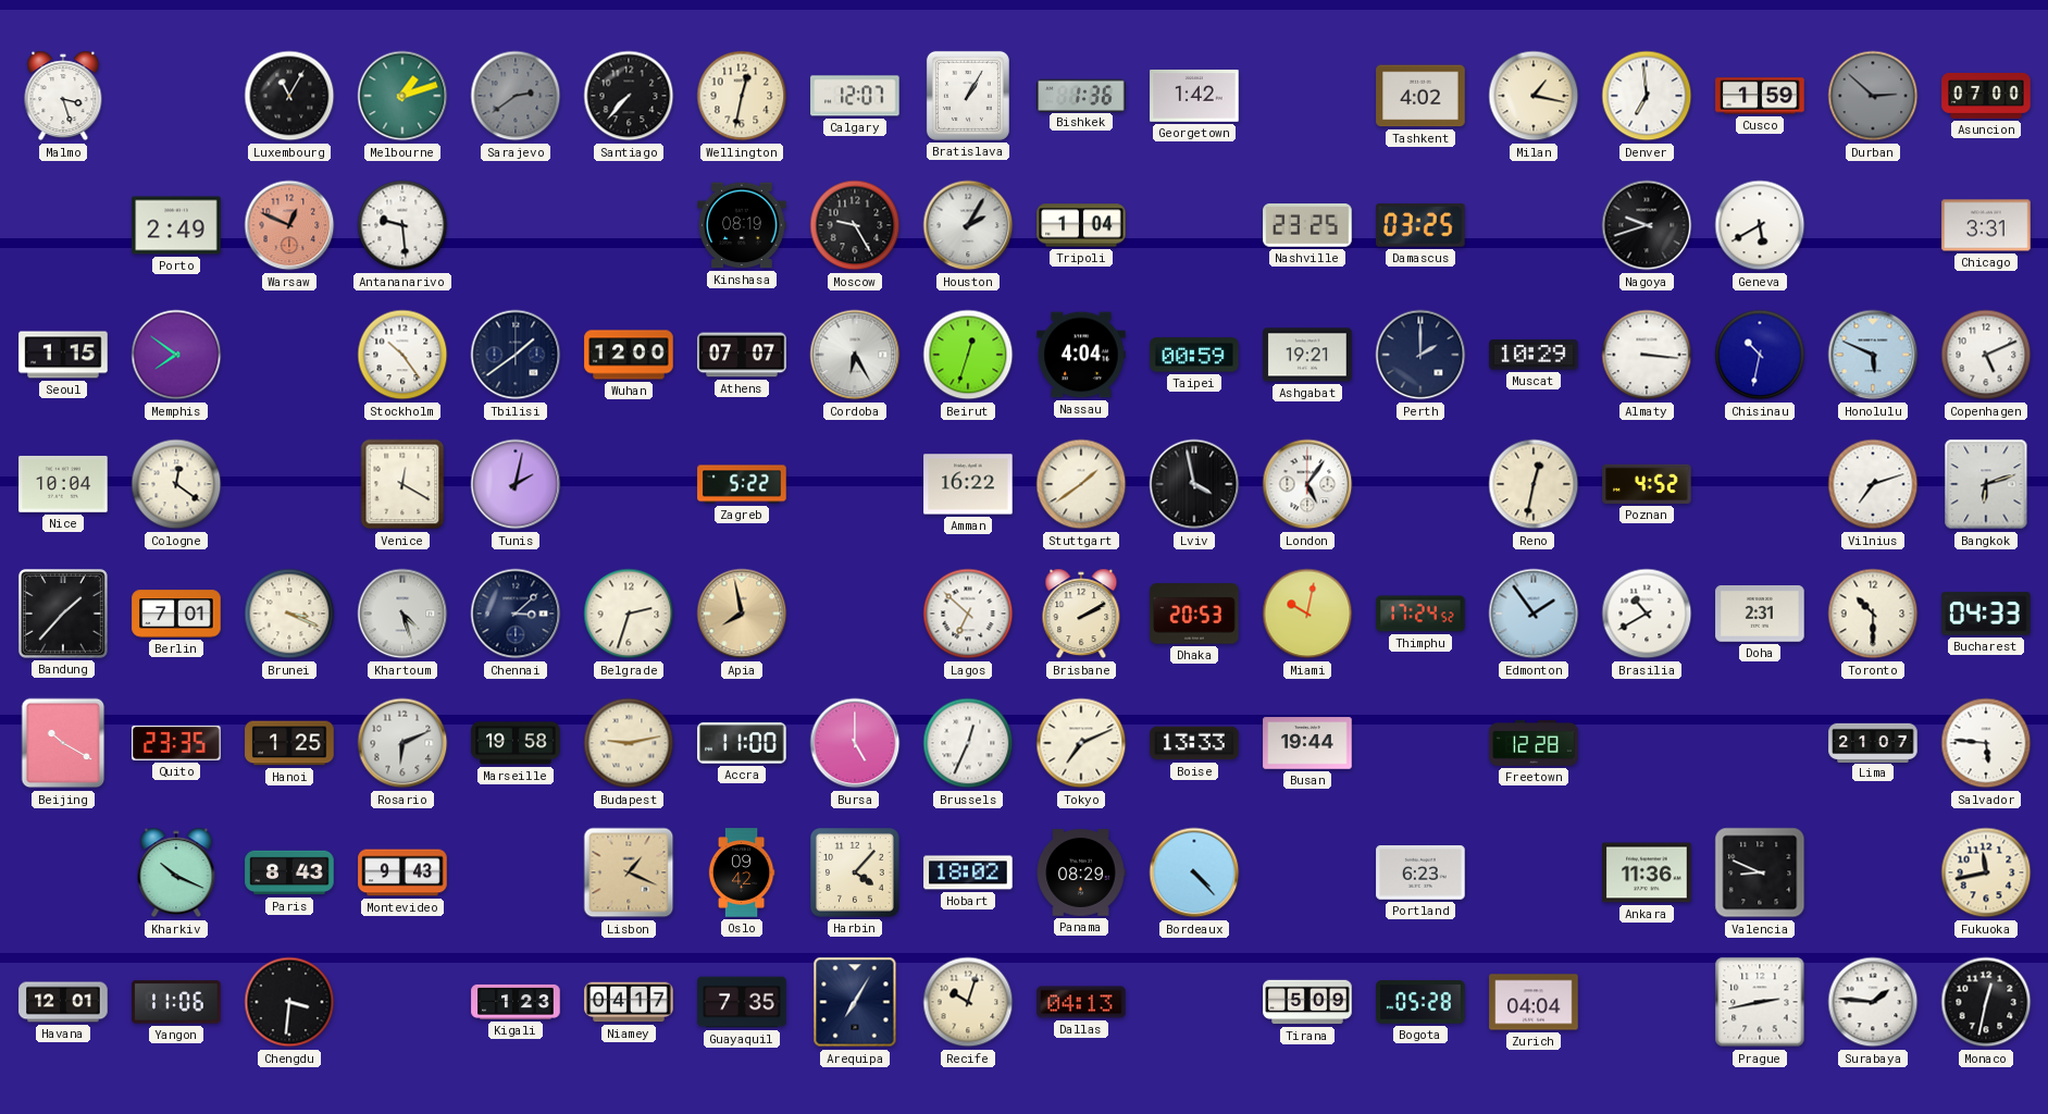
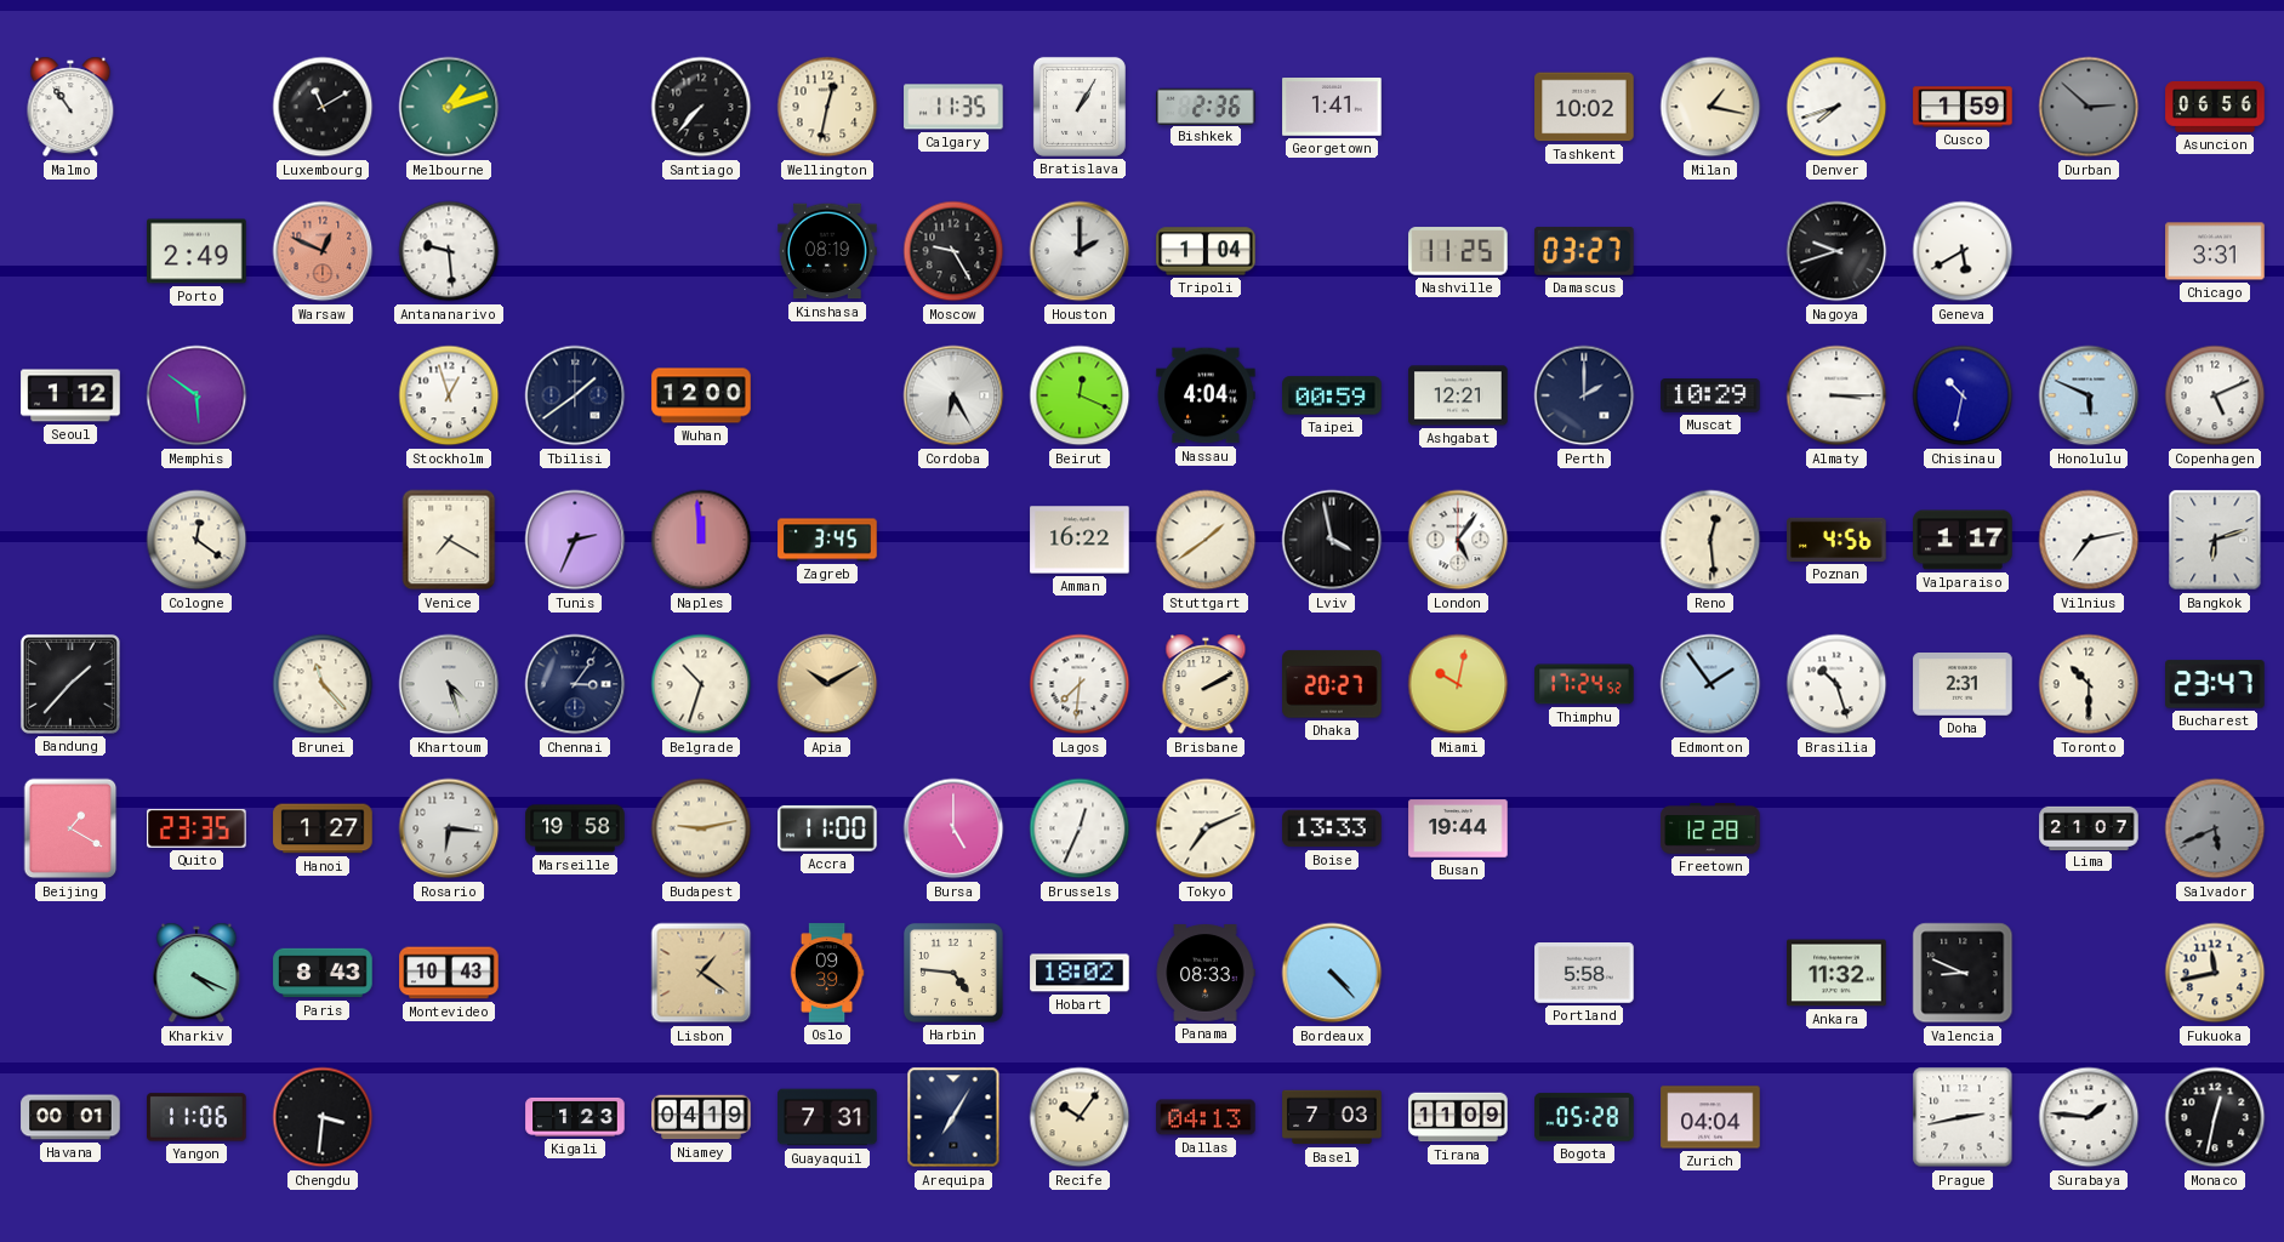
Malmo: 3:27 -> 10:54 (70, 107)
Luxembourg: 11:05 -> 11:10 (323, 107)
Sarajevo: 2:39 -> none (516, 96)
Calgary: 12:07 -> 11:35 (953, 107)
Bishkek: 1:36 -> 2:36 (1206, 106)
Georgetown: 1:42 -> 1:41 (1332, 108)
Tashkent: 4:02 -> 10:02 (1584, 107)
Denver: 6:59 -> 7:42 (1836, 107)
Asuncion: 07:00 -> 06:56 (2215, 107)
Houston: 2:05 -> 2:00 (1080, 251)
Nashville: 23:25 -> 11:25 (1458, 251)
Damascus: 03:25 -> 03:27 (1584, 251)
Seoul: 1:15 -> 1:12 (70, 395)
Memphis: 7:51 -> 5:51 (196, 395)
Stockholm: 10:24 -> 12:57 (449, 395)
Athens: 07:07 -> none (742, 355)
Beirut: 12:33 -> 12:19 (1080, 395)
Ashgabat: 19:21 -> 12:21 (1458, 395)
Almaty: 3:16 -> 3:15 (1836, 395)
Nice: 10:04 -> none (63, 484)
Venice: 12:20 -> 7:20 (449, 540)
Tunis: 2:02 -> 2:34 (575, 540)
Naples: none -> 11:59 (701, 540)
Zagreb: 5:22 -> 3:45 (827, 540)
Reno: 12:32 -> 12:29 (1710, 540)
Poznan: 4:52 -> 4:56 (1836, 540)
Valparaiso: none -> 1:17 (1963, 540)
Vilnius: 7:12 -> 7:13 (2089, 540)
Berlin: 7:01 -> none (176, 614)
Brunei: 3:19 -> 11:23 (323, 684)
Chennai: 3:08 -> 3:06 (575, 684)
Belgrade: 2:33 -> 10:33 (701, 684)
Apia: 7:58 -> 10:10 (827, 684)
Lagos: 6:52 -> 7:31 (1080, 684)
Dhaka: 20:53 -> 20:27 (1332, 684)
Brasilia: 10:40 -> 10:27 (1836, 684)
Bucharest: 04:33 -> 23:47 (2215, 684)
Beijing: 10:20 -> 1:20 (70, 828)
Hanoi: 1:25 -> 1:27 (323, 828)
Rosario: 6:11 -> 6:16 (449, 828)
Salvador: 5:46 -> 5:41 (2215, 828)
Salvador dial: white -> grey (2215, 828)
Kharkiv: 10:19 -> 4:19 (196, 973)
Montevideo: 9:43 -> 10:43 (449, 973)
Lisbon: 1:19 -> 1:21 (701, 973)
Oslo: 09:42 -> 09:39 (827, 973)
Harbin: 4:07 -> 4:46 (955, 974)
Panama: 08:29 -> 08:33 (1206, 973)
Portland: 6:23 -> 5:58 (1584, 974)
Ankara: 11:36 -> 11:32 (1836, 973)
Havana: 12:01 -> 00:01 (70, 1117)
Niamey: 04:17 -> 04:19 (701, 1117)
Guayaquil: 7:35 -> 7:31 (827, 1117)
Recife: 10:03 -> 10:06 (1080, 1117)
Basel: none -> 7:03 (1332, 1117)
Tirana: 5:09 -> 11:09 (1458, 1117)
